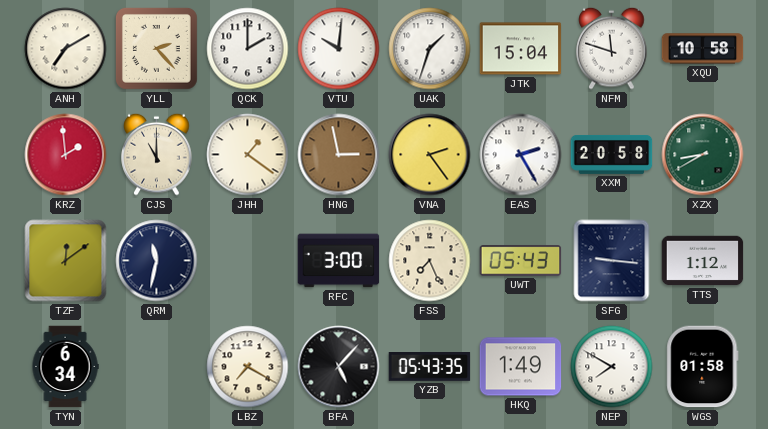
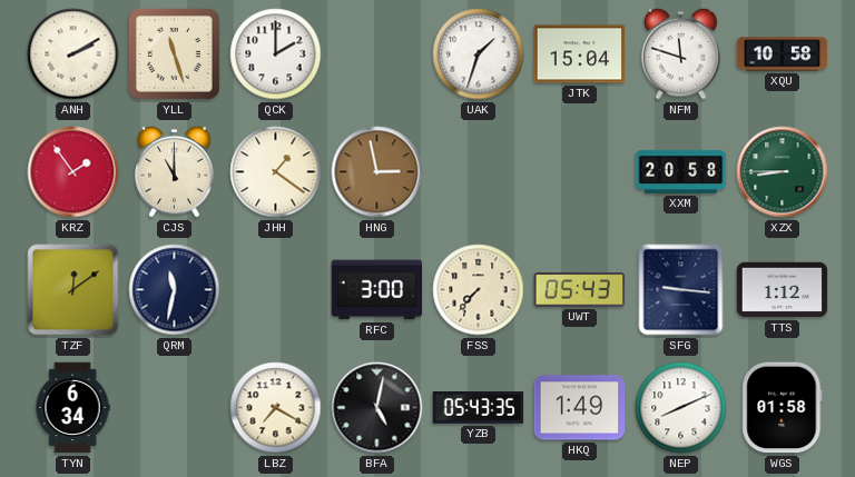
ANH: 7:10 -> 2:10 (73, 54)
YLL: 2:23 -> 11:27 (174, 53)
VTU: 10:01 -> none (339, 49)
KRZ: 1:59 -> 1:54 (73, 172)
VNA: 2:24 -> none (430, 155)
EAS: 2:25 -> none (521, 155)
XZX: 8:40 -> 8:45 (783, 172)
FSS: 7:26 -> 7:37 (479, 290)
BFA: 5:07 -> 5:02 (377, 408)
NEP: 7:50 -> 8:11 (681, 408)
